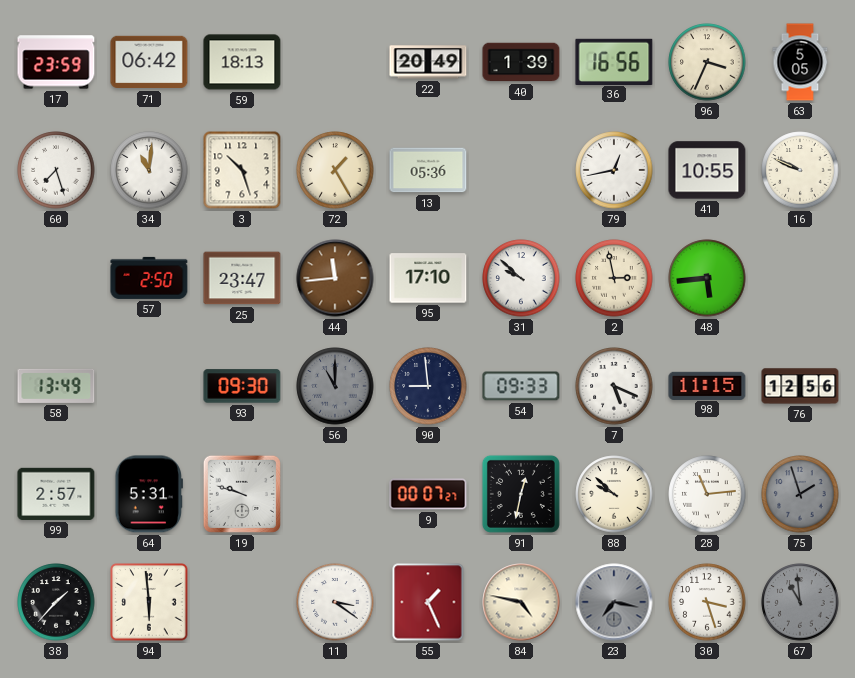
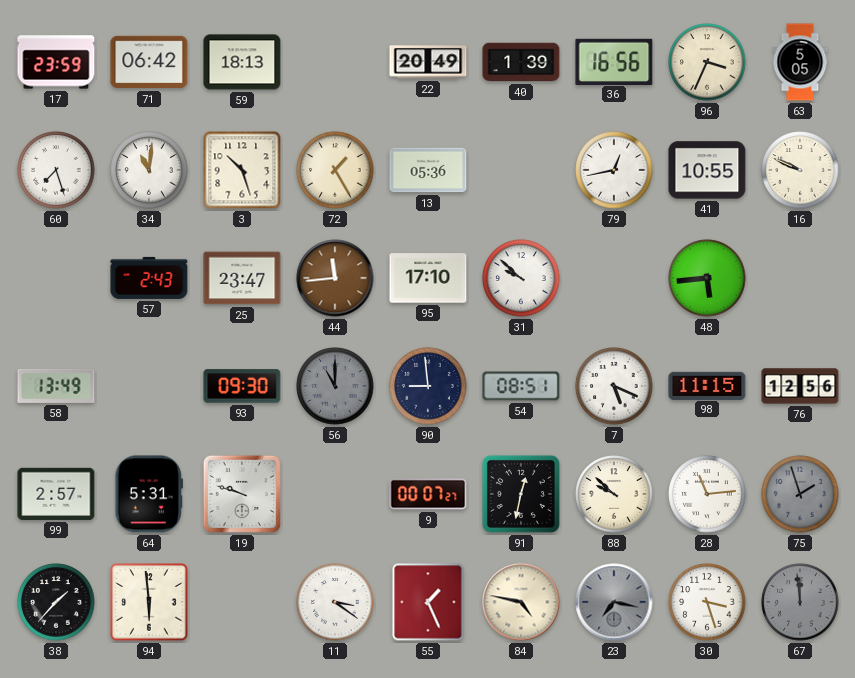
57: 2:50 -> 2:43 (149, 278)
2: 2:58 -> none (614, 278)
54: 09:33 -> 08:51 (521, 386)
67: 10:59 -> 11:59 (800, 602)
